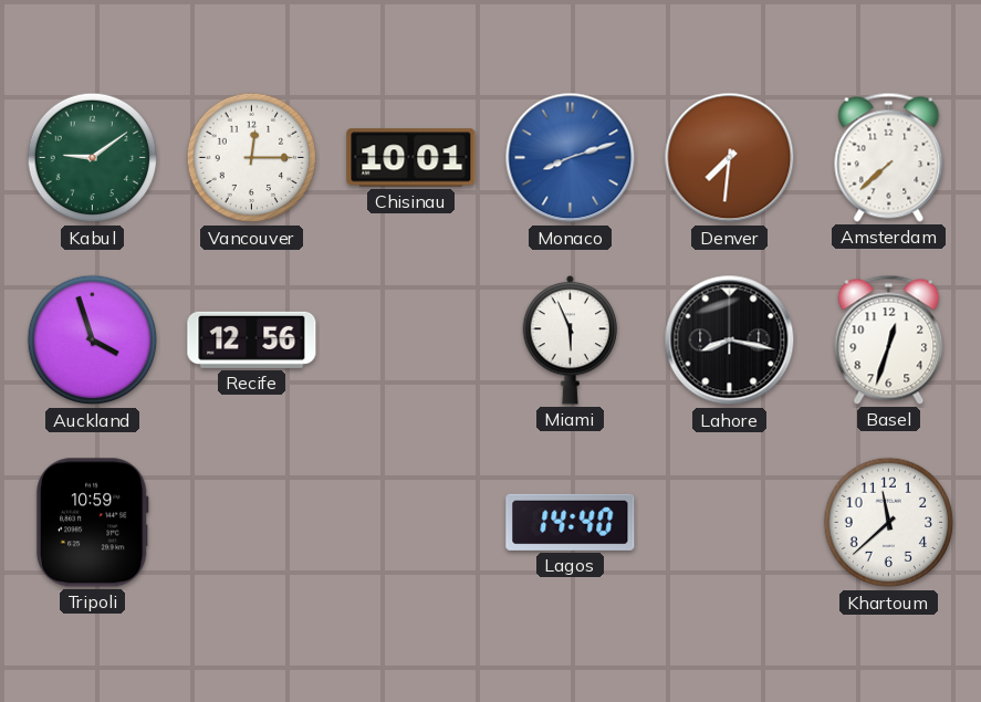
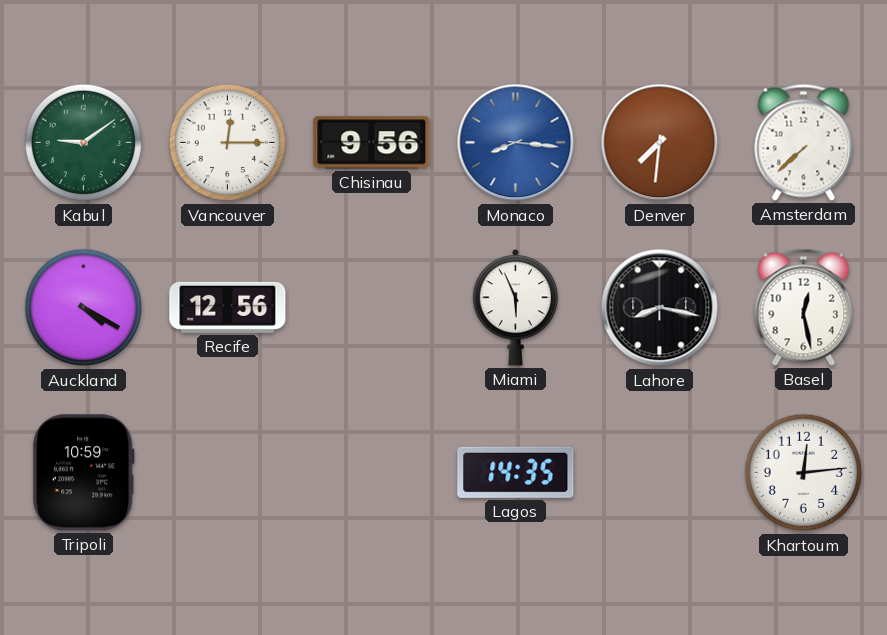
Chisinau: 10:01 -> 9:56 (372, 143)
Monaco: 8:12 -> 8:16 (516, 143)
Auckland: 3:57 -> 4:20 (84, 308)
Basel: 12:33 -> 12:28 (804, 307)
Lagos: 14:40 -> 14:35 (516, 472)
Khartoum: 11:38 -> 12:14 (804, 473)
